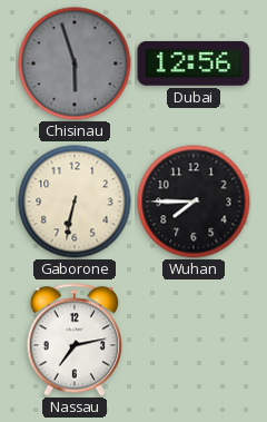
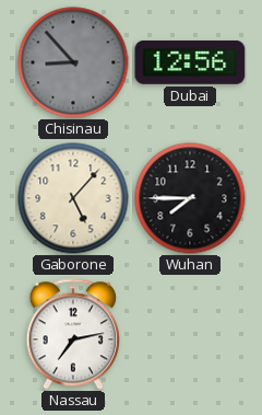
Chisinau: 5:57 -> 8:53 (73, 62)
Gaborone: 6:32 -> 5:07 (73, 198)
